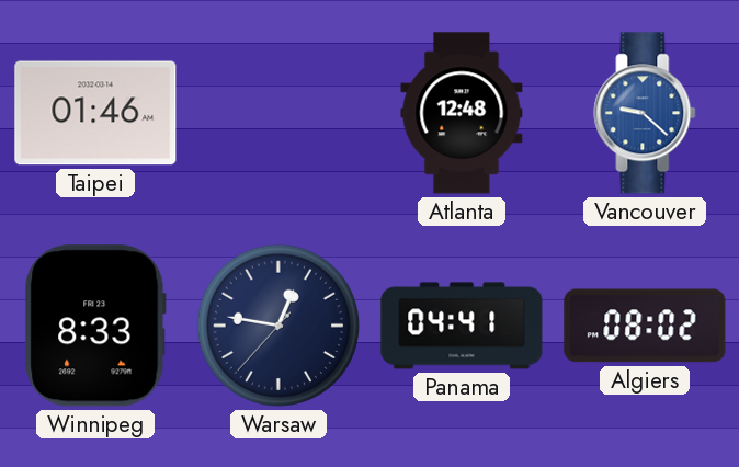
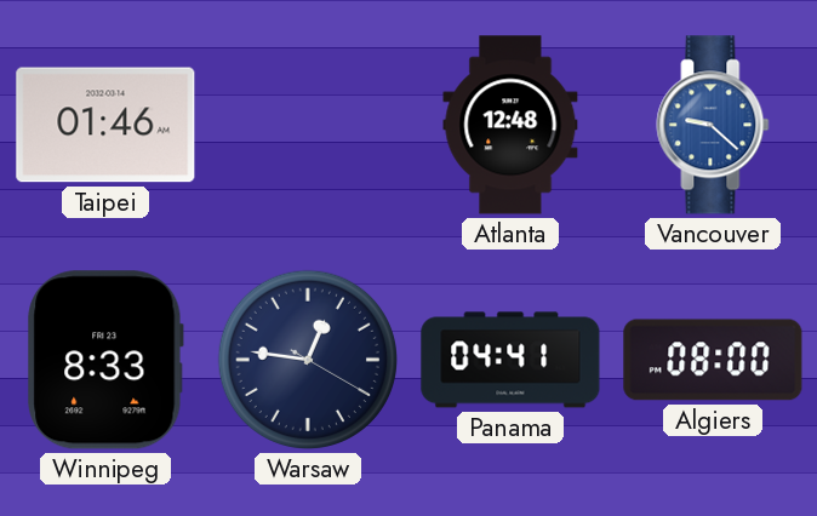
Warsaw: 12:46:37 -> 12:46:20 (308, 360)
Algiers: 08:02 -> 08:00 (713, 360)
